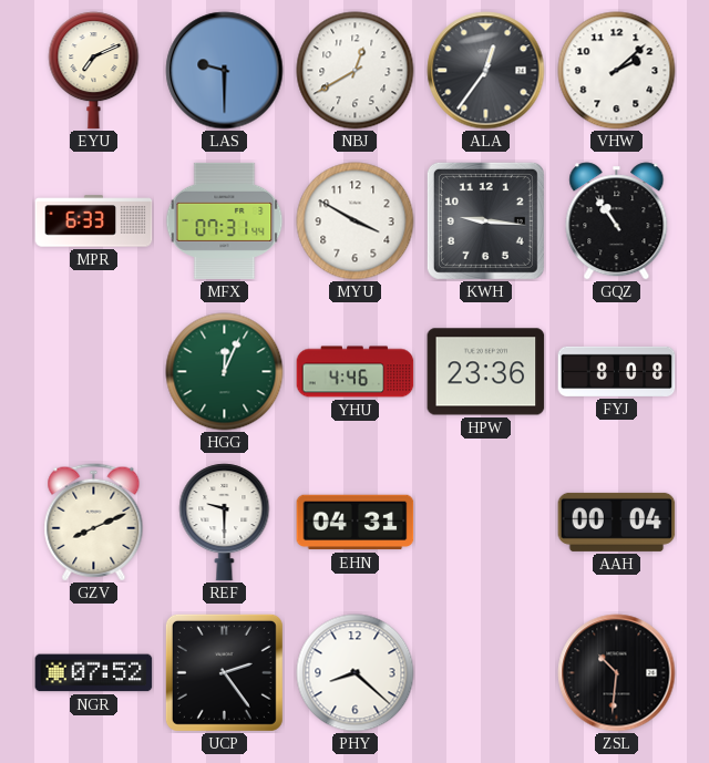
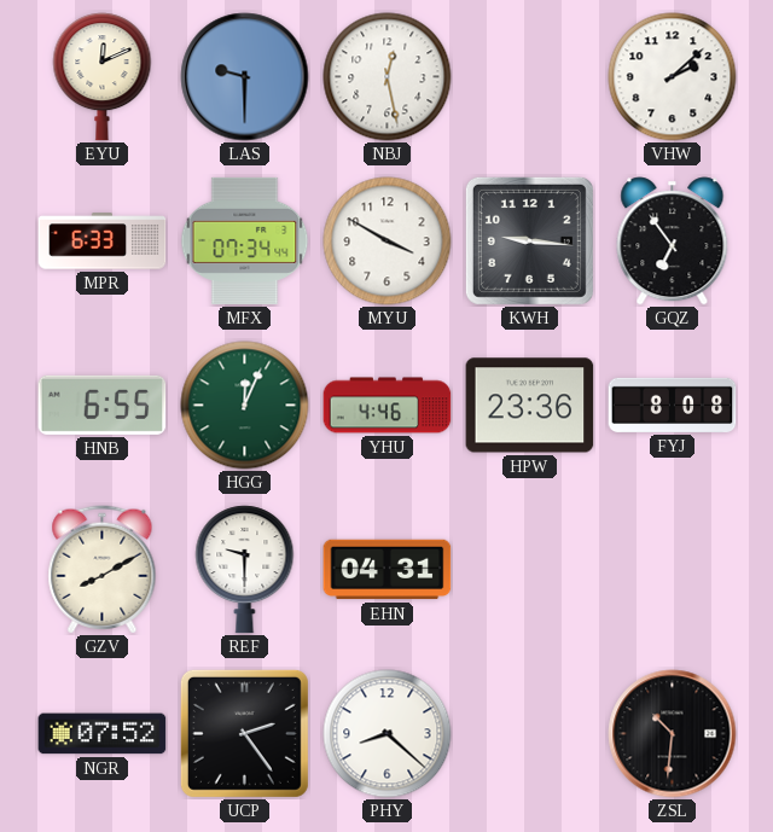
EYU: 7:11 -> 12:11 (103, 77)
NBJ: 12:40 -> 12:28 (388, 77)
ALA: 12:36 -> none (486, 71)
MFX: 07:31 -> 07:34 (245, 240)
GQZ: 10:54 -> 6:54 (673, 242)
HNB: none -> 6:55 (103, 405)
GZV: 8:11 -> 8:10 (103, 570)
AAH: 00:04 -> none (617, 522)
